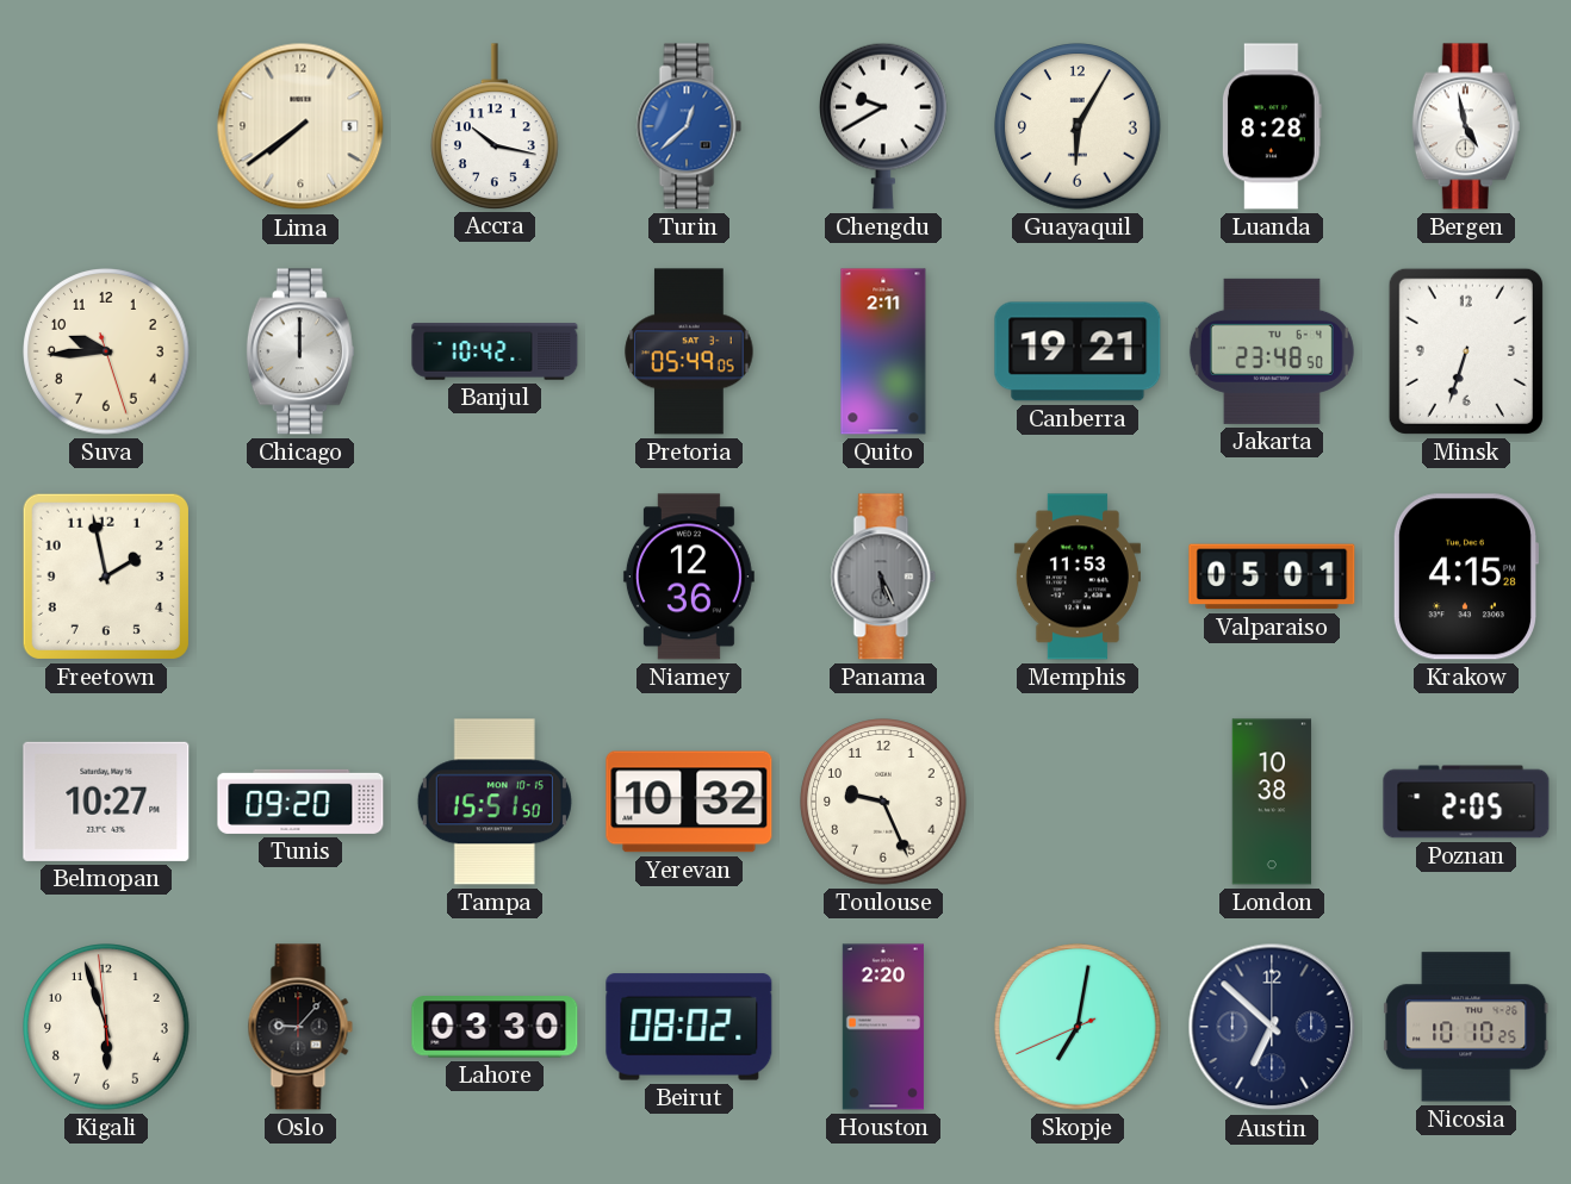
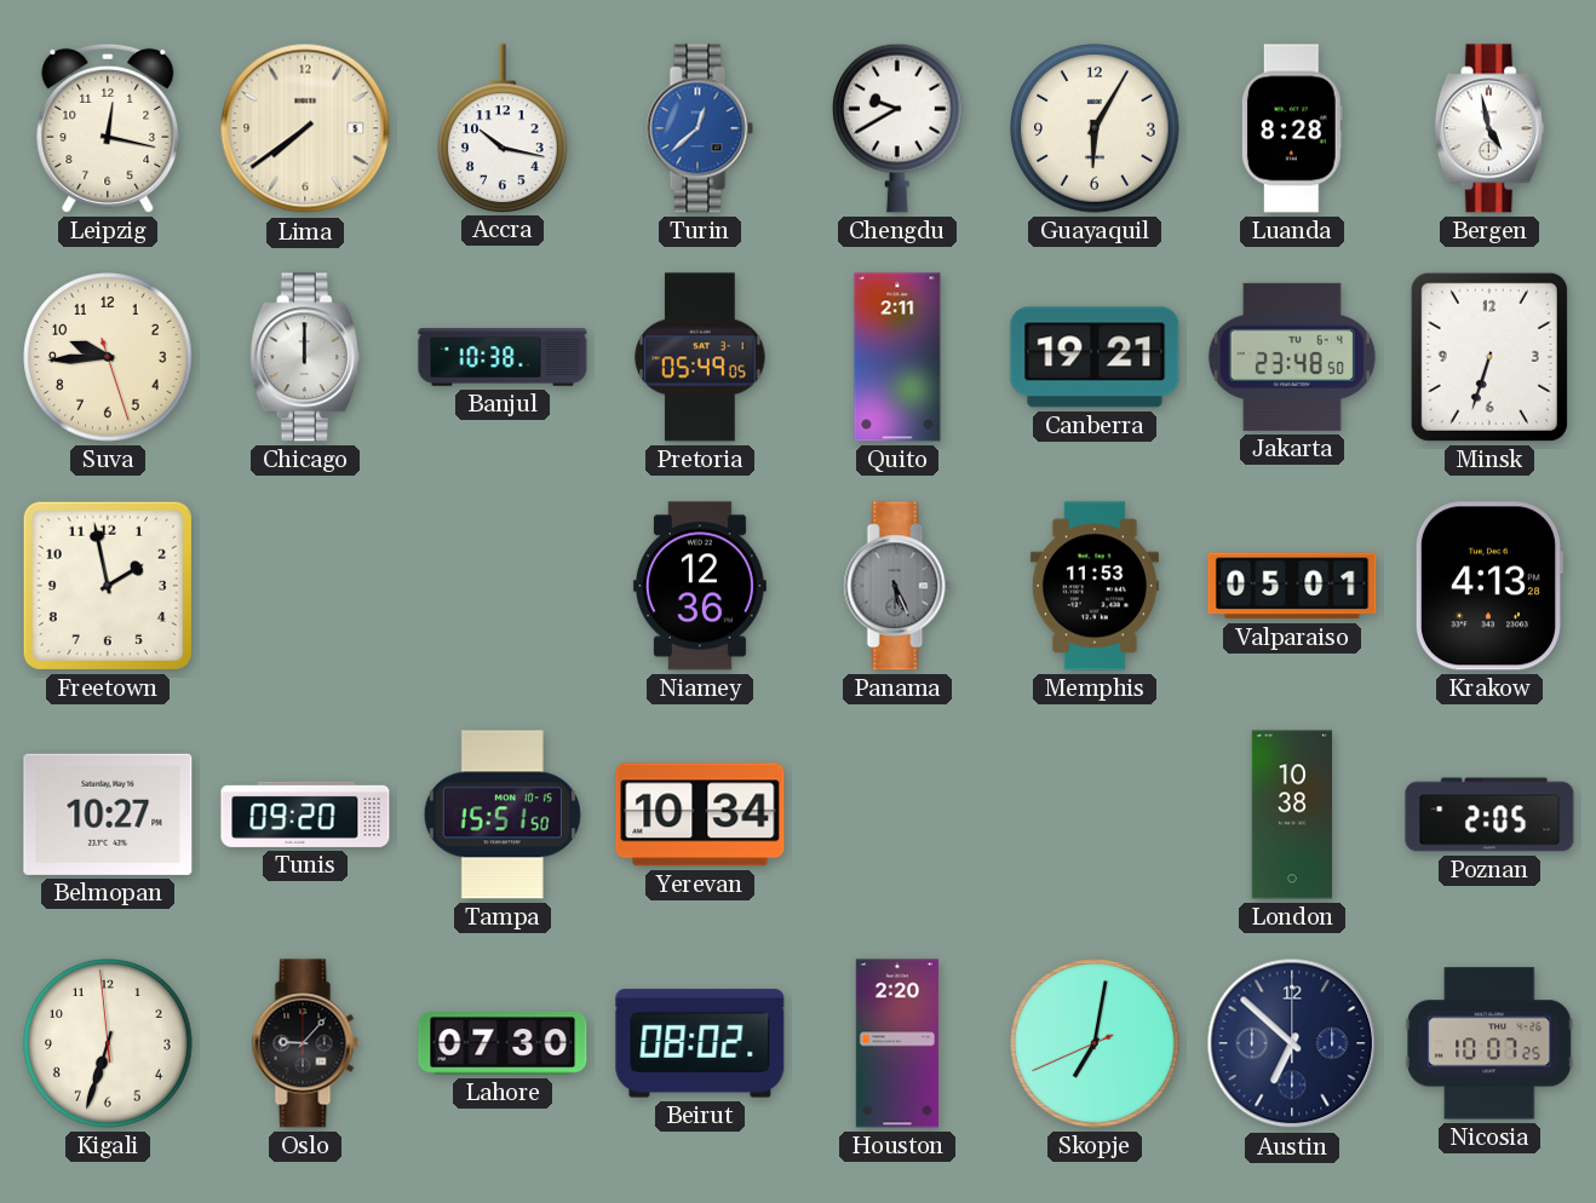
Leipzig: none -> 12:17 (108, 128)
Banjul: 10:42 -> 10:38 (503, 357)
Krakow: 4:15 -> 4:13 (1488, 586)
Yerevan: 10:32 -> 10:34 (700, 815)
Toulouse: 9:26 -> none (883, 802)
Kigali: 5:56 -> 6:32 (108, 1043)
Lahore: 03:30 -> 07:30 (503, 1043)
Nicosia: 10:10 -> 10:07 (1489, 1043)
